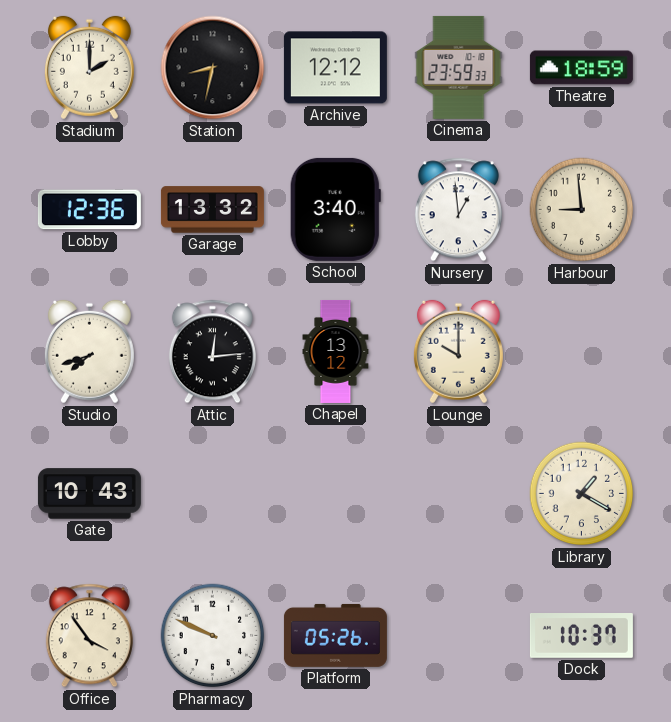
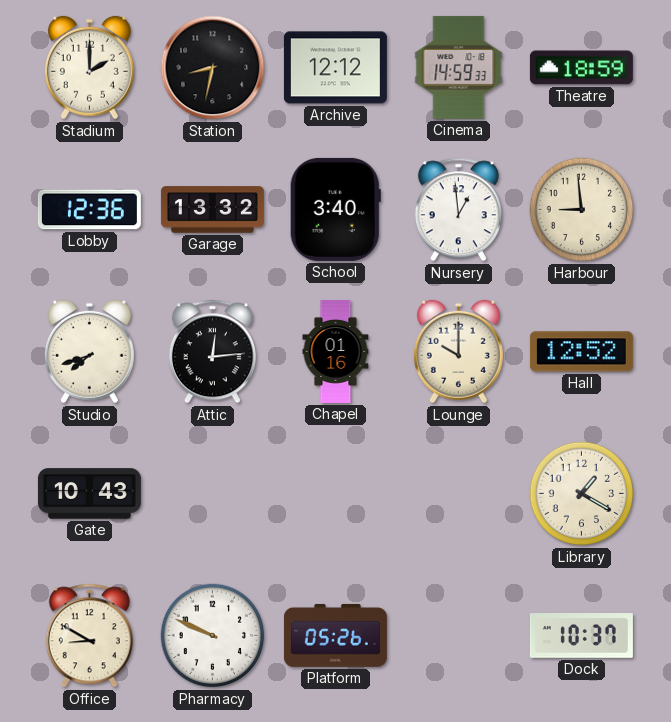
Cinema: 23:59 -> 14:59 (459, 67)
Chapel: 13:12 -> 01:16 (336, 351)
Hall: none -> 12:52 (581, 352)
Office: 3:54 -> 8:50 (89, 636)
